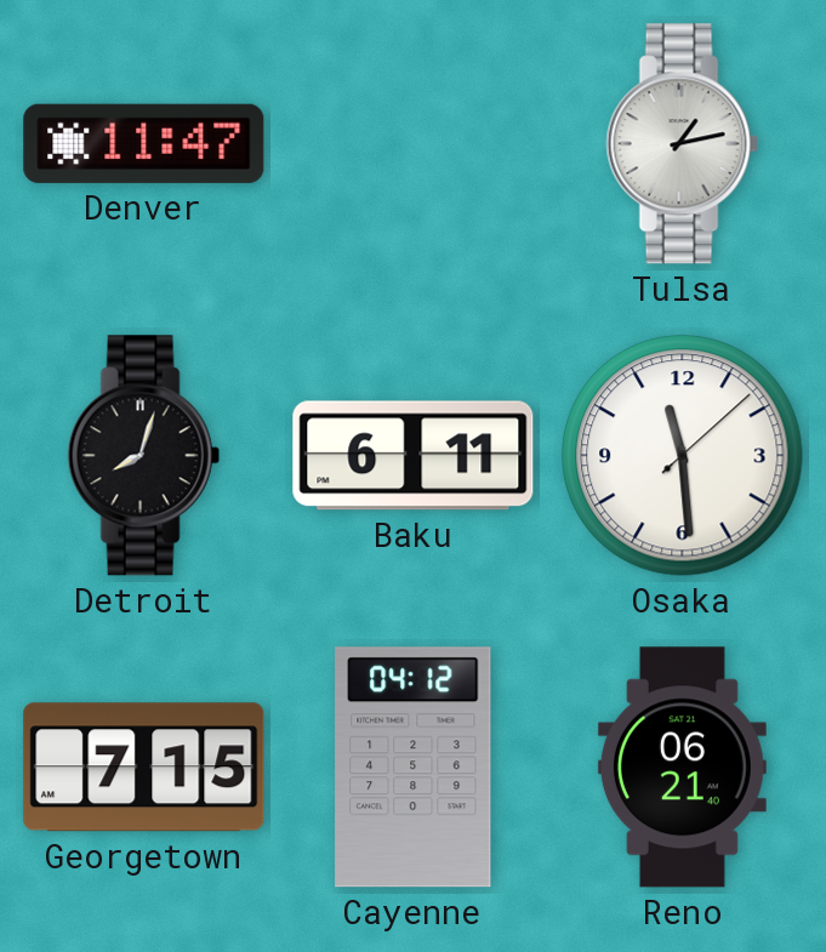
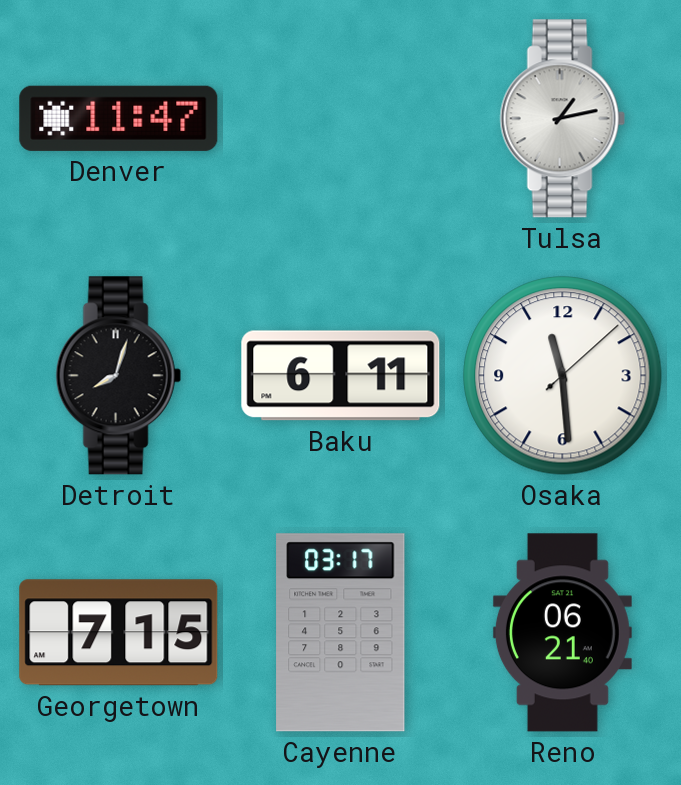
Cayenne: 04:12 -> 03:17 (341, 633)
